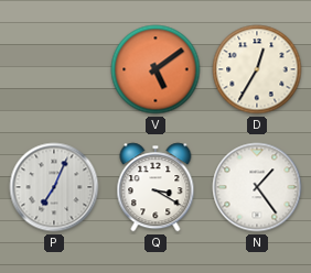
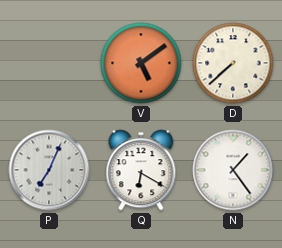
D: 12:35 -> 7:38 (233, 63)
Q: 3:20 -> 6:20 (141, 170)
